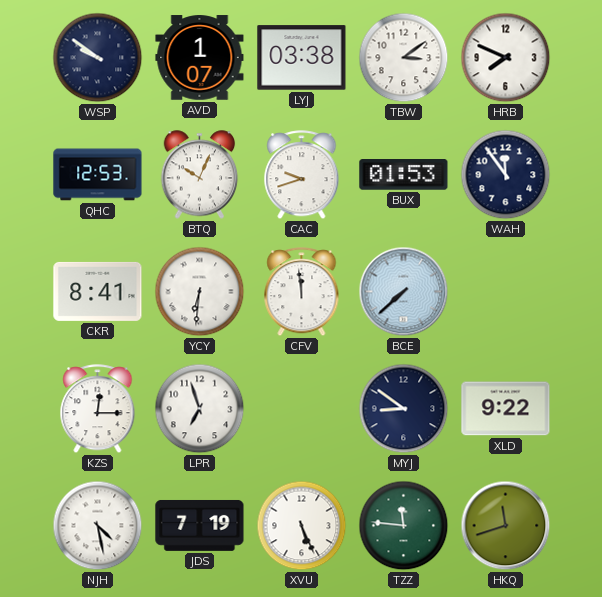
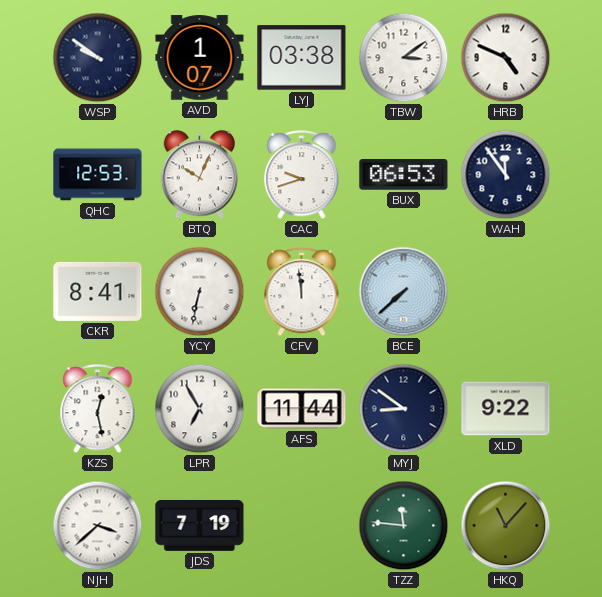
HRB: 7:49 -> 4:49 (506, 58)
BUX: 01:53 -> 06:53 (404, 175)
YCY: 6:31 -> 6:32 (200, 292)
KZS: 12:15 -> 12:28 (98, 409)
LPR: 6:57 -> 6:55 (200, 409)
AFS: none -> 11:44 (302, 409)
NJH: 4:28 -> 3:38 (98, 526)
XVU: 5:26 -> none (302, 526)
HKQ: 11:42 -> 11:07 (506, 526)
